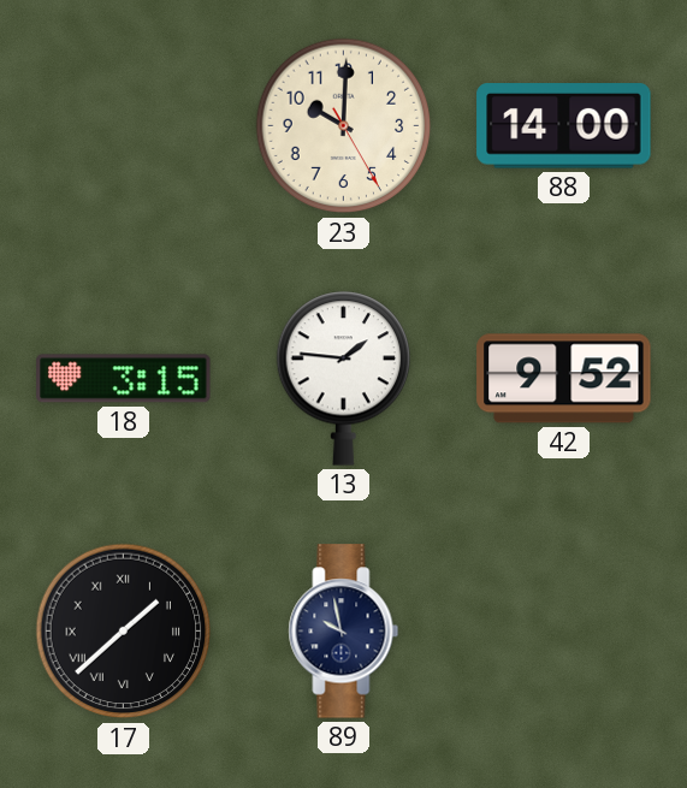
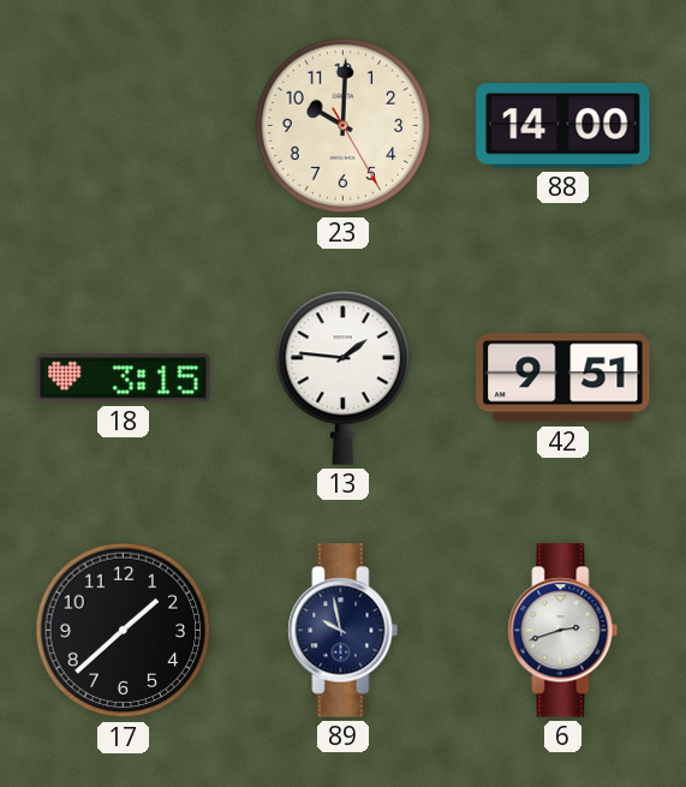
42: 9:52 -> 9:51 (563, 378)
17 numerals: Roman -> Arabic (124, 631)
6: none -> 2:42 (563, 631)
